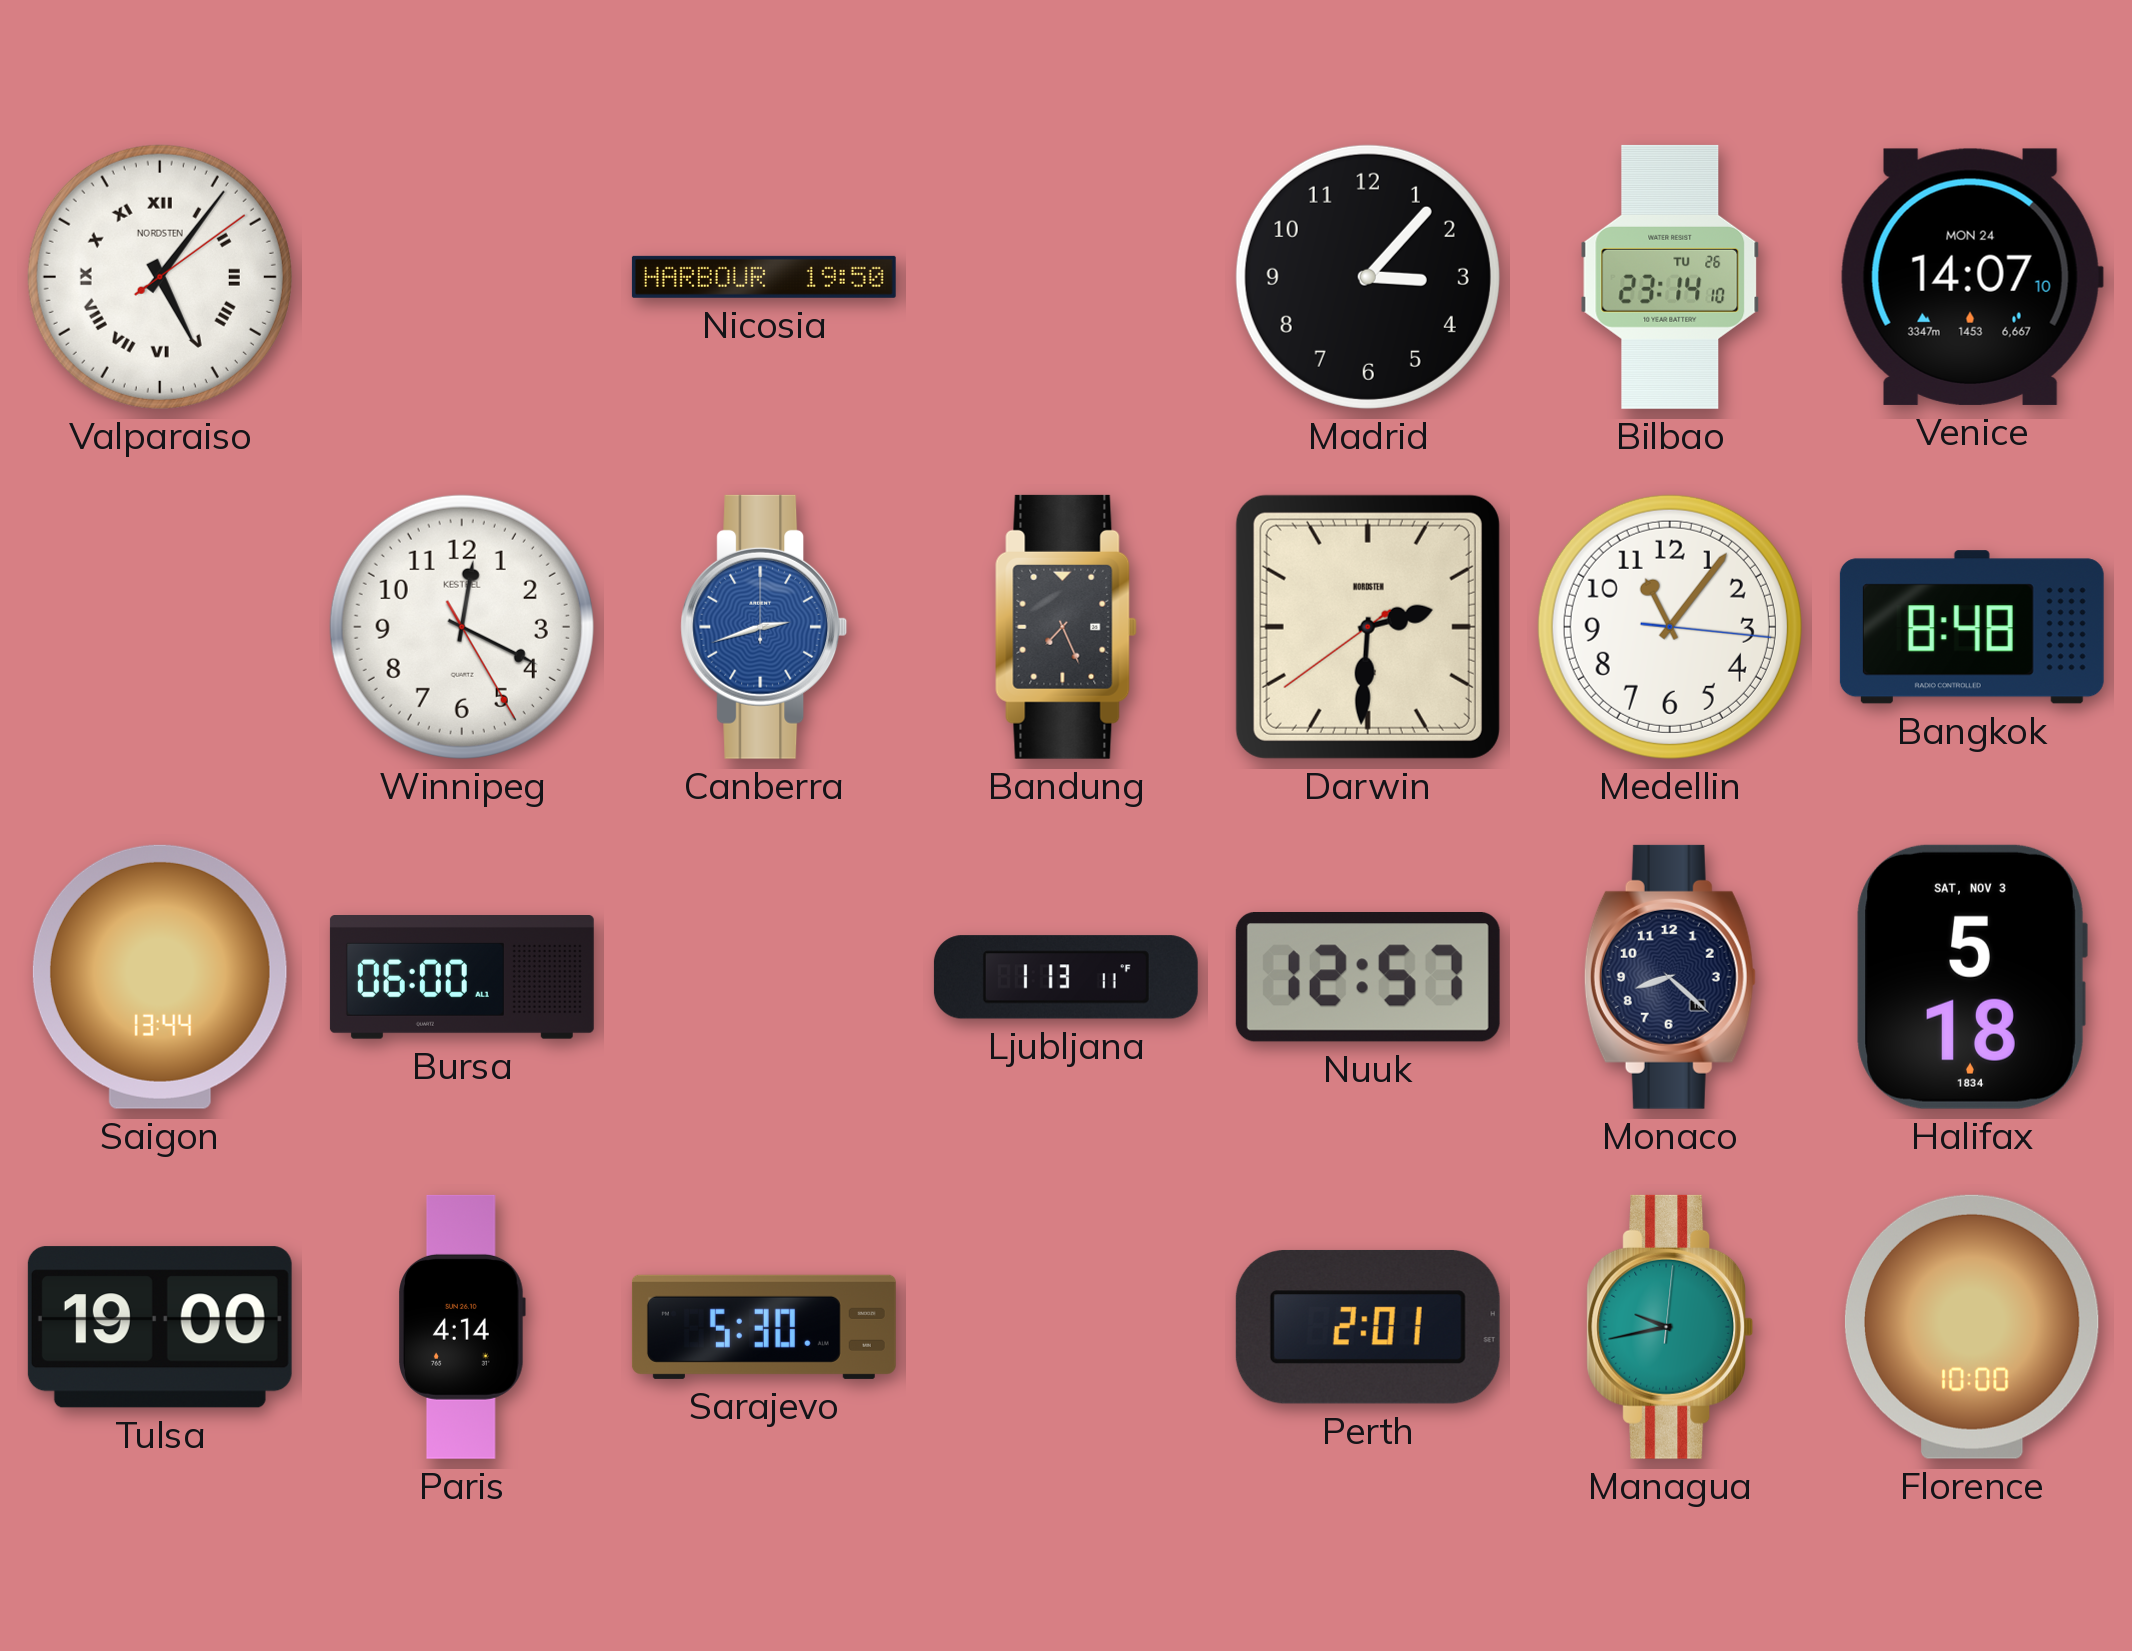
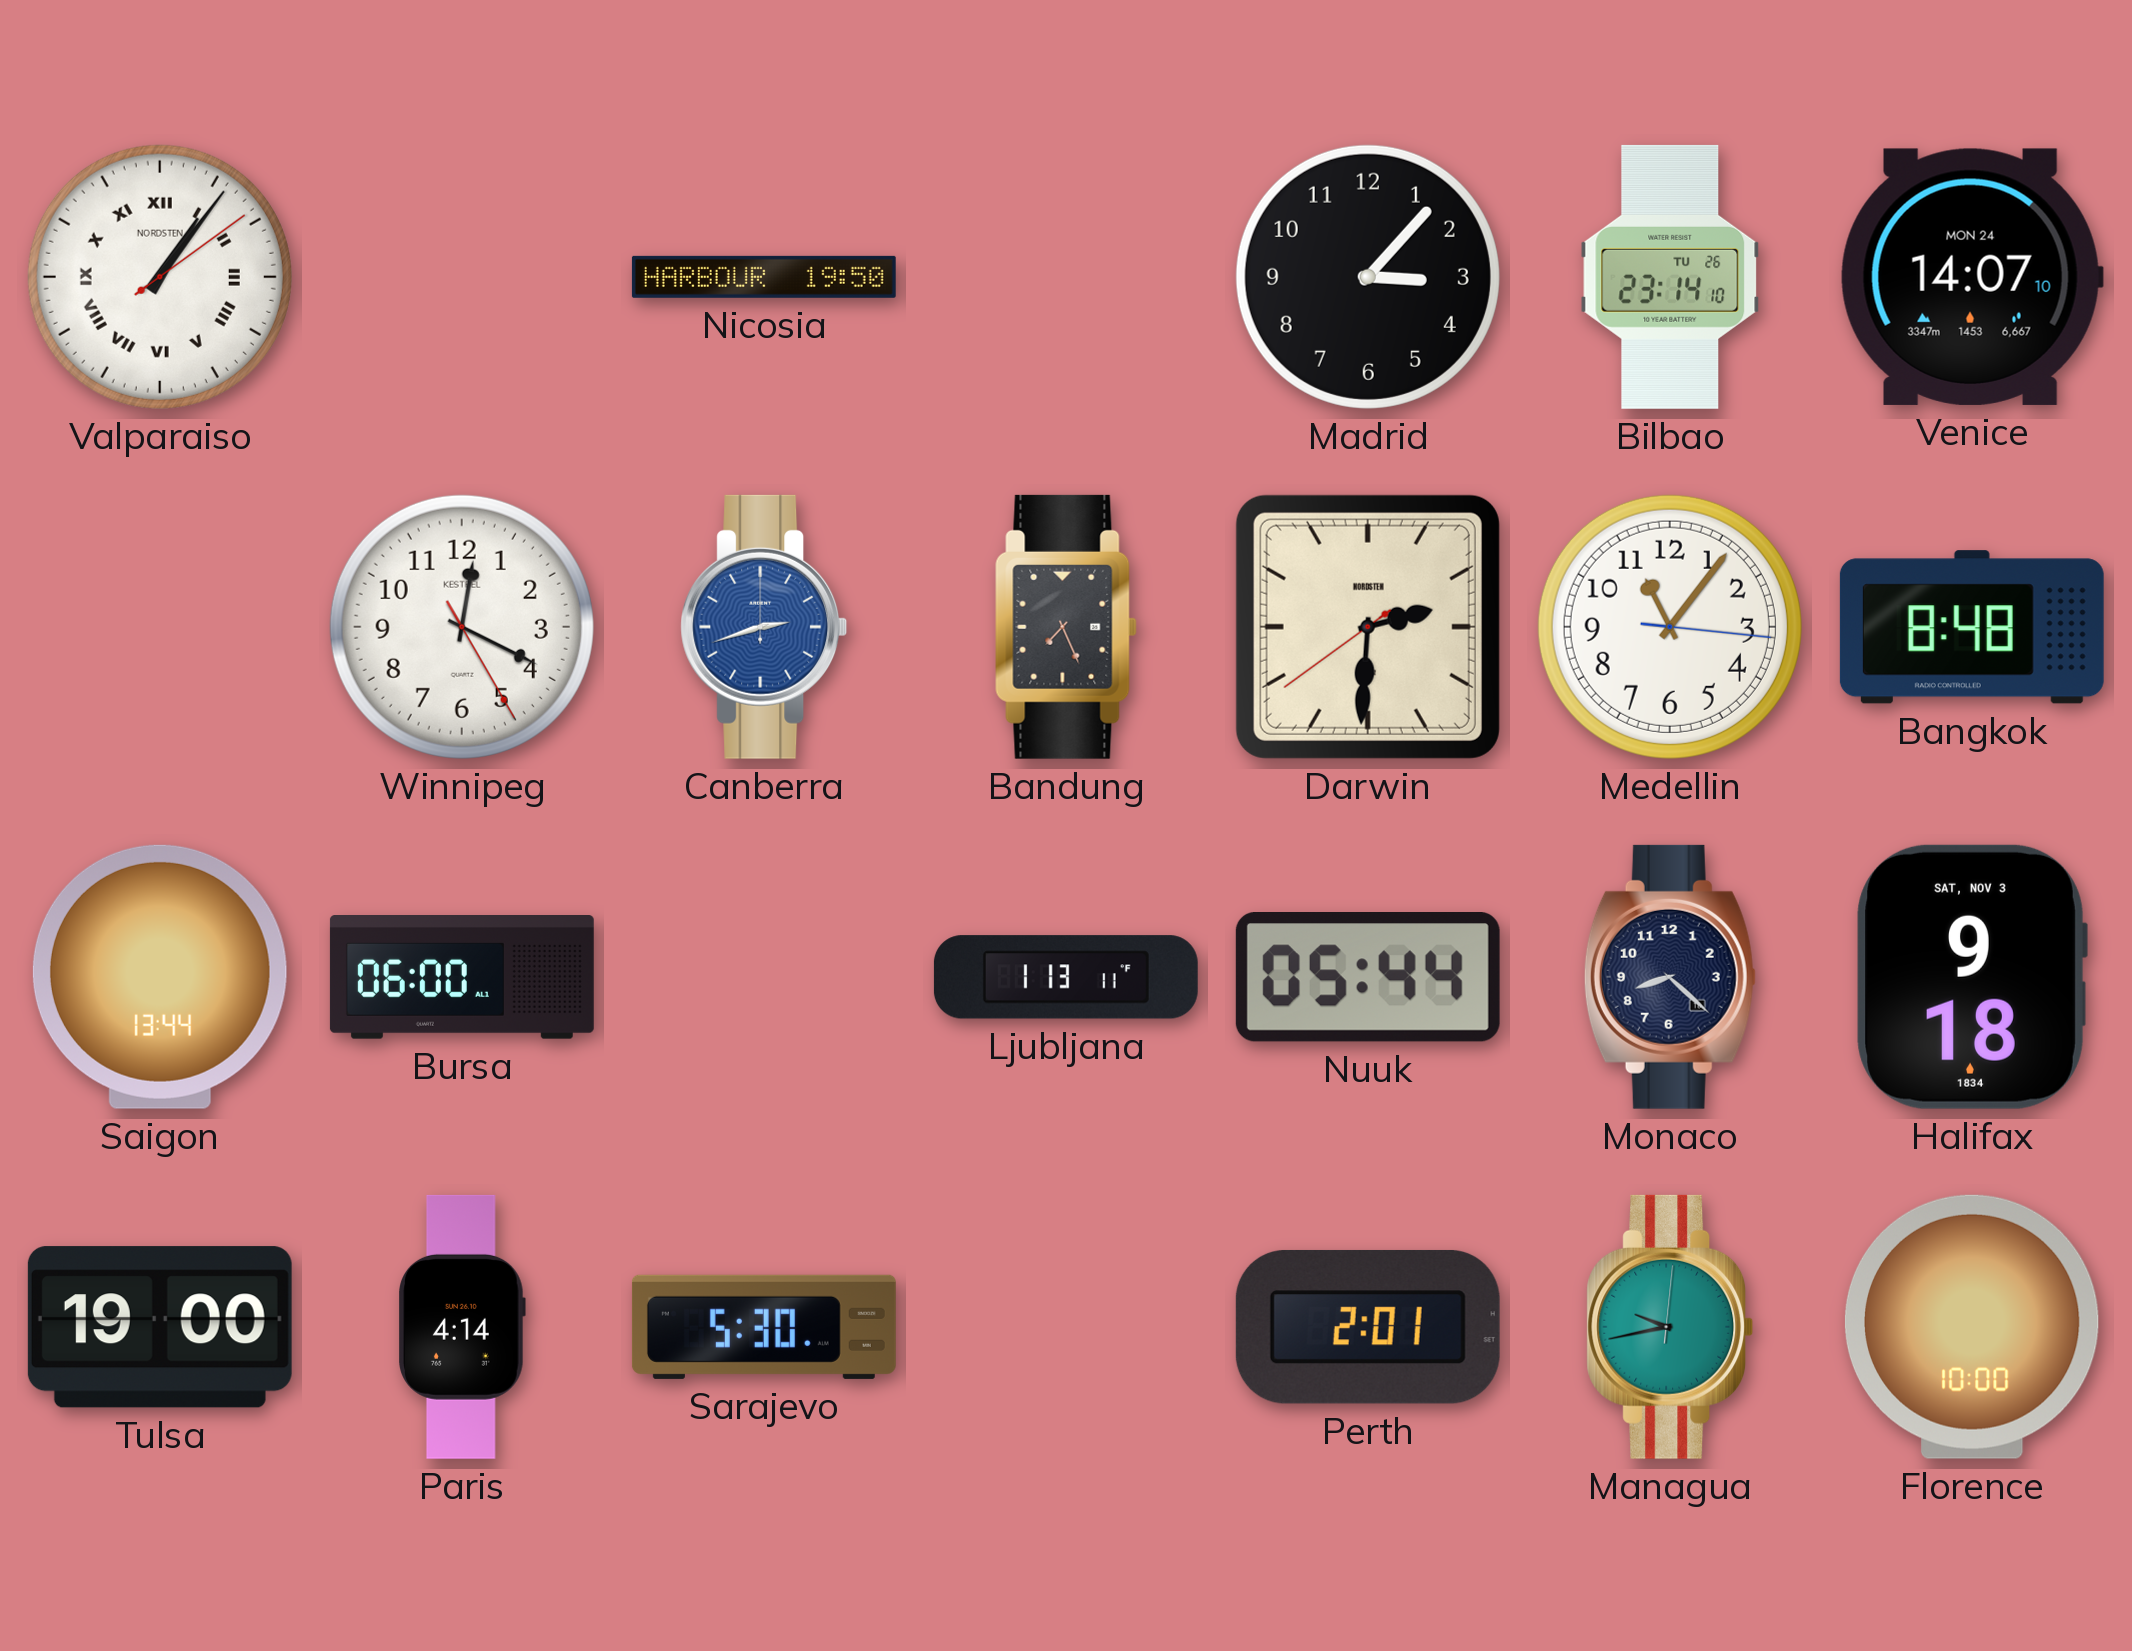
Valparaiso: 5:06 -> 1:06 (160, 277)
Nuuk: 12:57 -> 05:44 (1368, 978)
Halifax: 5:18 -> 9:18 (1972, 977)
